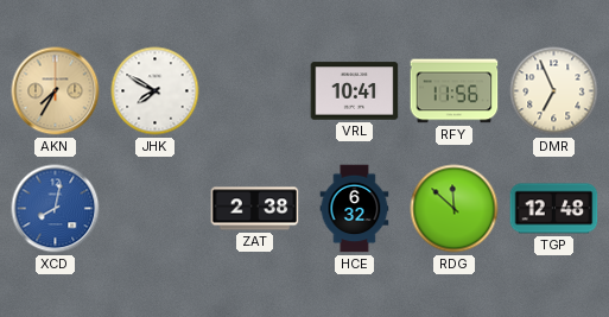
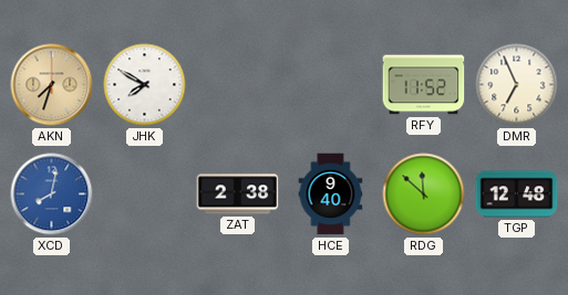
AKN: 7:35 -> 7:33 (52, 85)
VRL: 10:41 -> none (355, 91)
RFY: 11:56 -> 11:52 (424, 85)
HCE: 6:32 -> 9:40 (331, 194)
